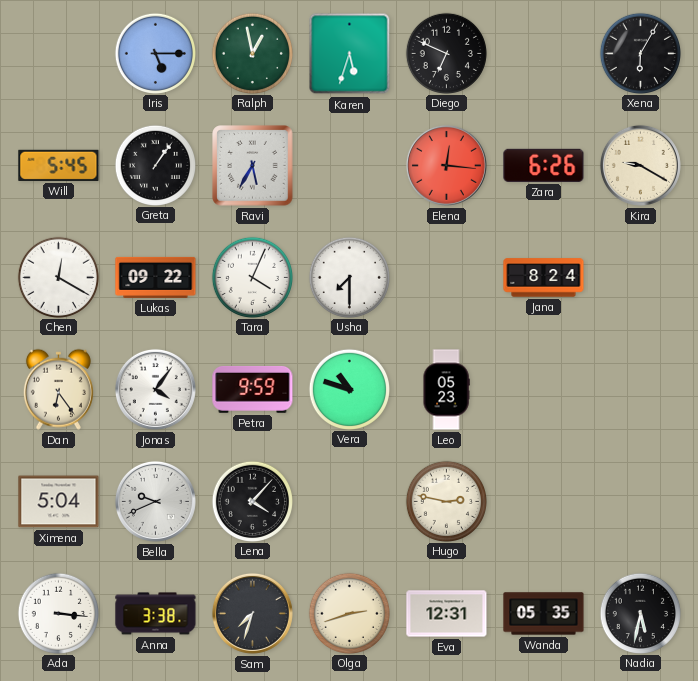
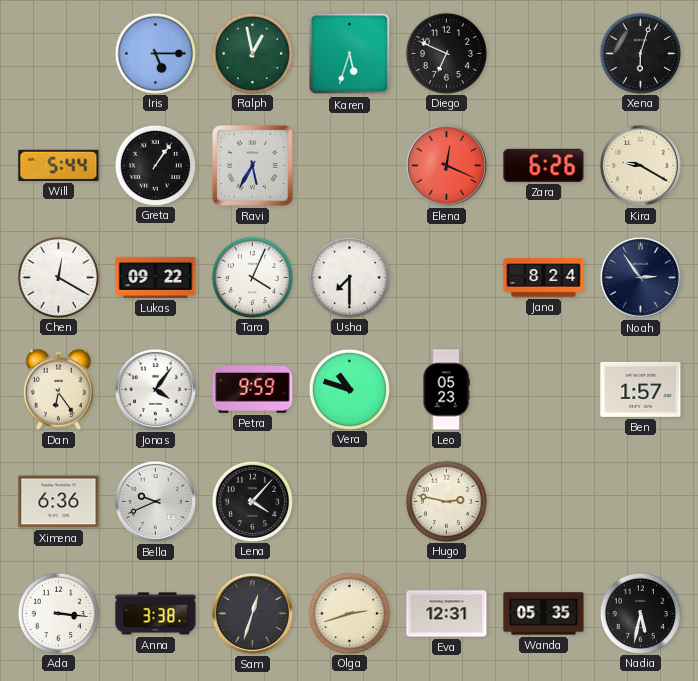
Xena: 6:05 -> 6:03 (640, 53)
Will: 5:45 -> 5:44 (59, 165)
Elena: 12:16 -> 12:19 (446, 165)
Noah: none -> 2:54 (640, 277)
Ben: none -> 1:57 (641, 389)
Ximena: 5:04 -> 6:36 (59, 502)
Sam: 7:33 -> 12:33 (252, 613)
